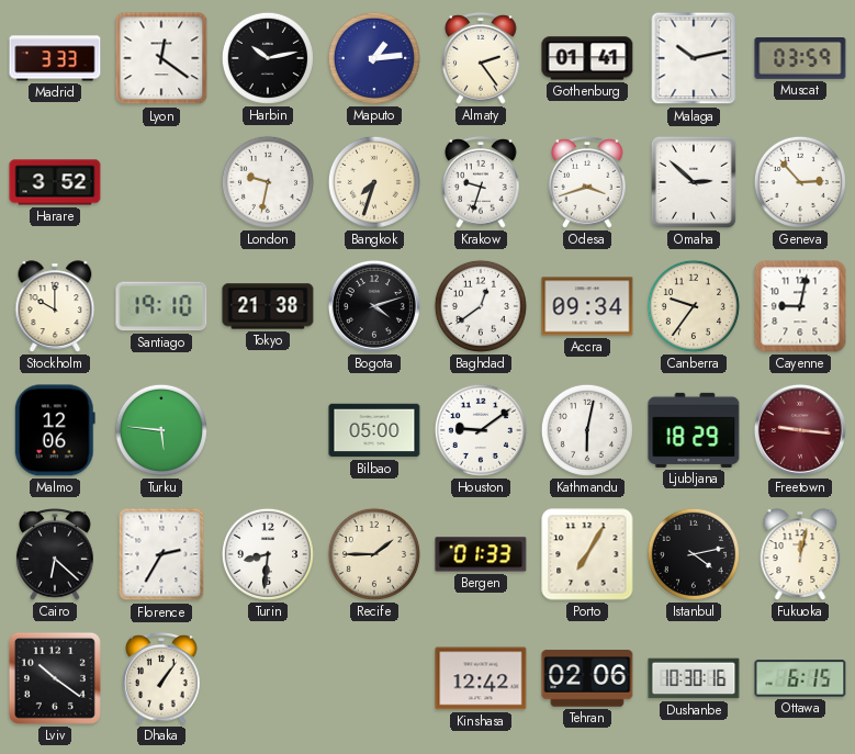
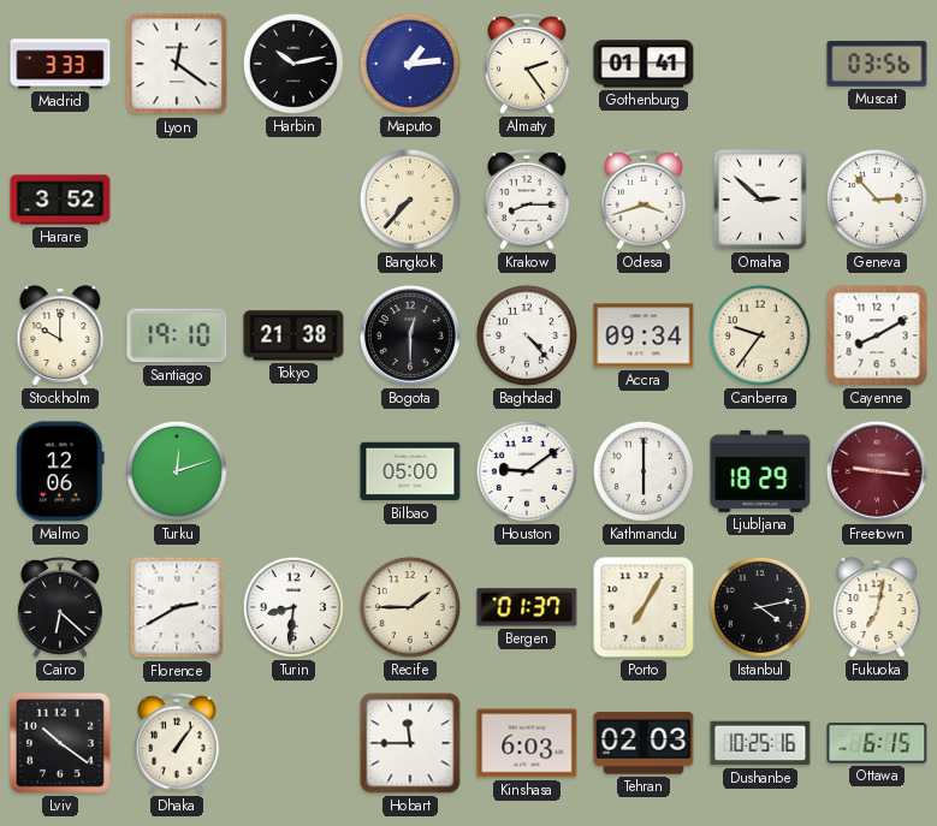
Malaga: 10:13 -> none (694, 58)
Muscat: 03:59 -> 03:56 (877, 65)
London: 9:32 -> none (268, 182)
Bangkok: 7:33 -> 7:37 (410, 200)
Krakow: 9:33 -> 8:15 (527, 201)
Bogota: 4:12 -> 12:30 (410, 335)
Baghdad: 12:39 -> 4:23 (527, 335)
Cayenne: 9:02 -> 8:10 (877, 335)
Turku: 5:46 -> 12:12 (177, 471)
Kathmandu: 6:02 -> 6:00 (644, 471)
Florence: 2:35 -> 2:40 (177, 607)
Bergen: 01:33 -> 01:37 (527, 607)
Fukuoka: 12:02 -> 7:02 (877, 607)
Hobart: none -> 11:45 (410, 743)
Kinshasa: 12:42 -> 6:03 (527, 743)
Tehran: 02:06 -> 02:03 (644, 743)
Dushanbe: 10:30 -> 10:25 (760, 743)
